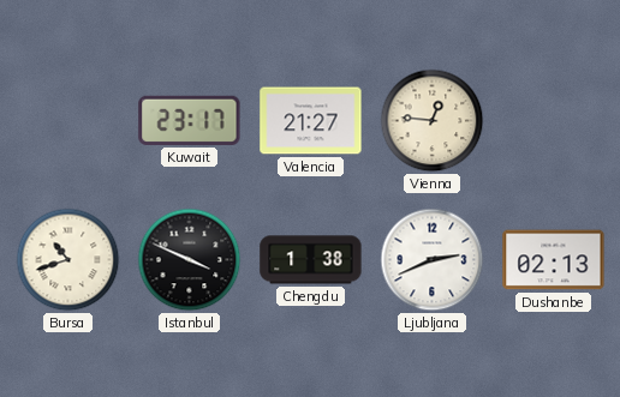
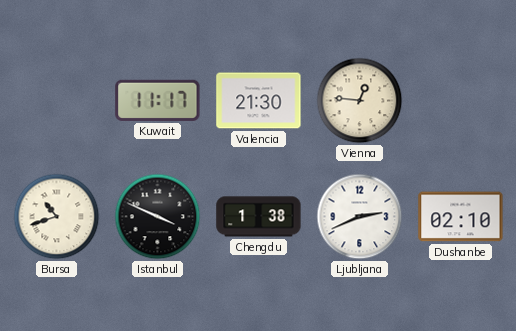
Kuwait: 23:17 -> 11:17 (158, 100)
Valencia: 21:27 -> 21:30 (259, 101)
Dushanbe: 02:13 -> 02:10 (461, 217)
